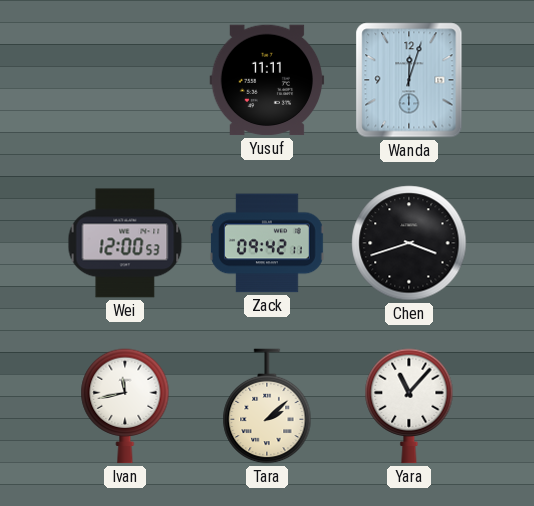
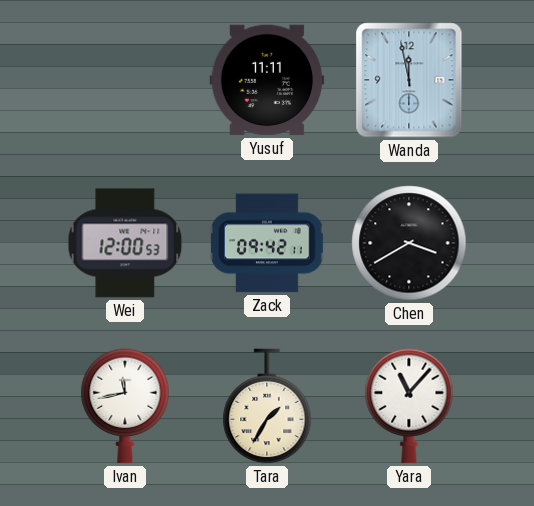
Wanda: 12:03 -> 11:58 (409, 80)
Chen: 3:42 -> 3:40 (409, 243)
Tara: 2:08 -> 1:35 (267, 406)
